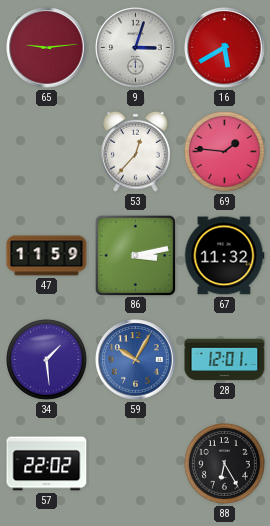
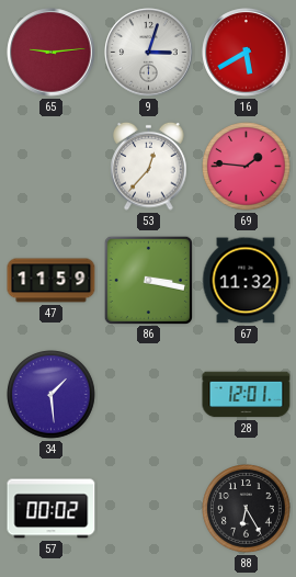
86: 3:13 -> 3:17 (148, 280)
59: 10:05 -> none (136, 360)
57: 22:02 -> 00:02 (52, 509)
